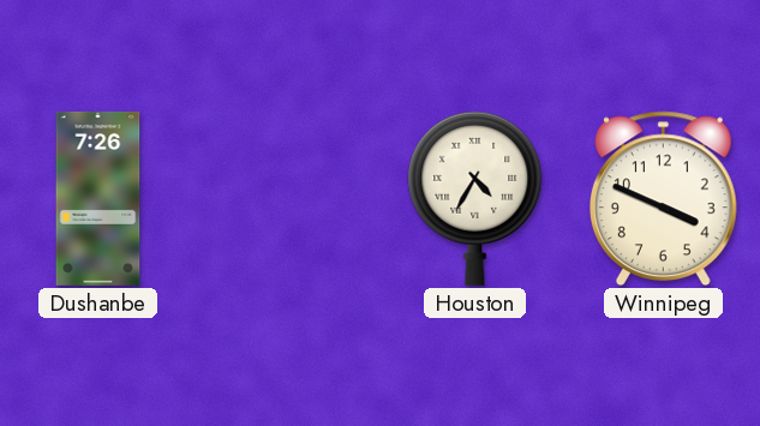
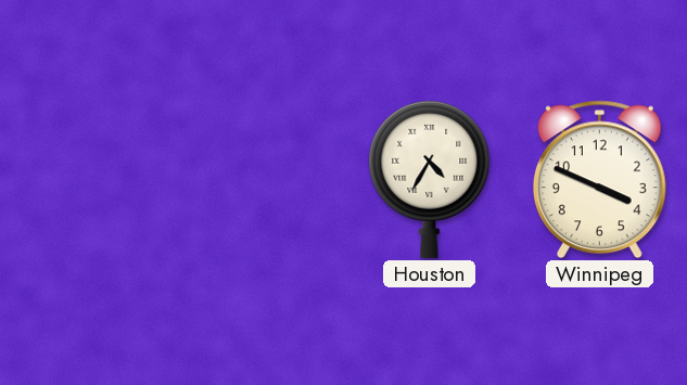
Dushanbe: 7:26 -> none (98, 198)
